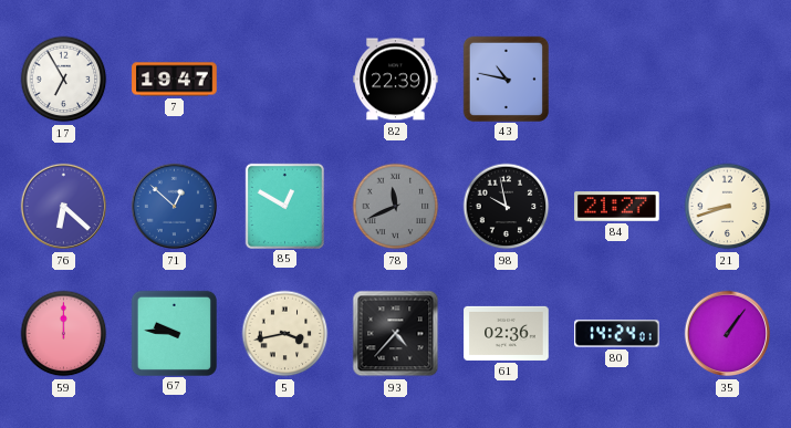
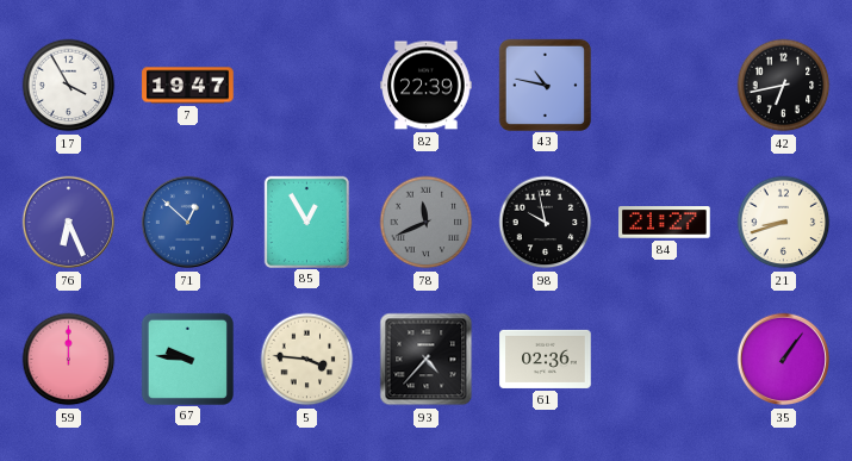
17: 6:55 -> 3:55 (69, 86)
42: none -> 6:43 (784, 86)
76: 6:22 -> 6:26 (69, 223)
85: 12:50 -> 12:55 (306, 222)
5: 3:43 -> 3:46 (307, 360)
80: 14:24 -> none (617, 334)
